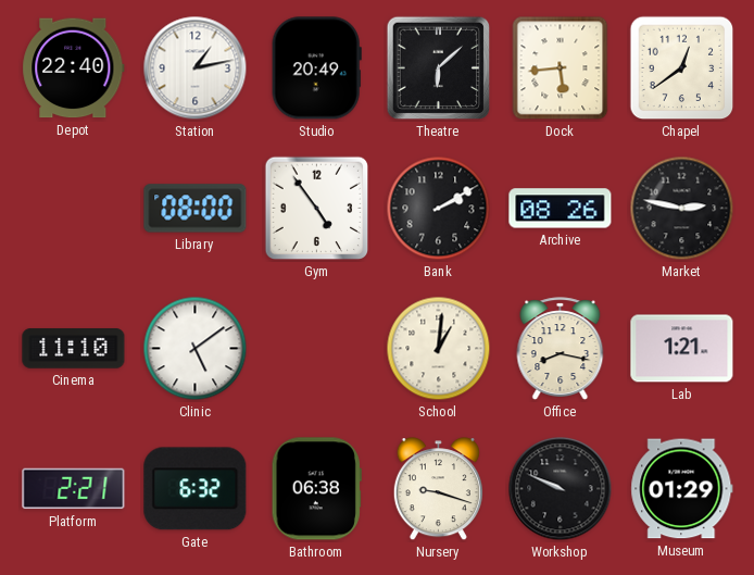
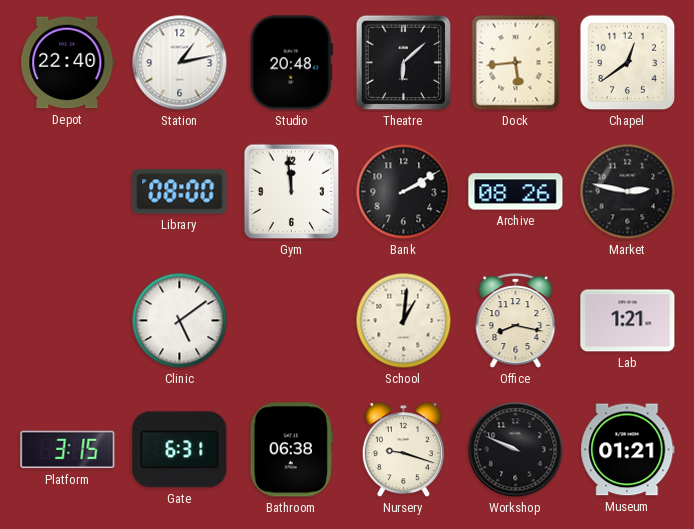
Studio: 20:49 -> 20:48 (291, 63)
Gym: 4:54 -> 11:59 (292, 192)
Cinema: 11:10 -> none (74, 349)
Platform: 2:21 -> 3:15 (68, 450)
Gate: 6:32 -> 6:31 (180, 450)
Museum: 01:29 -> 01:21 (628, 450)
